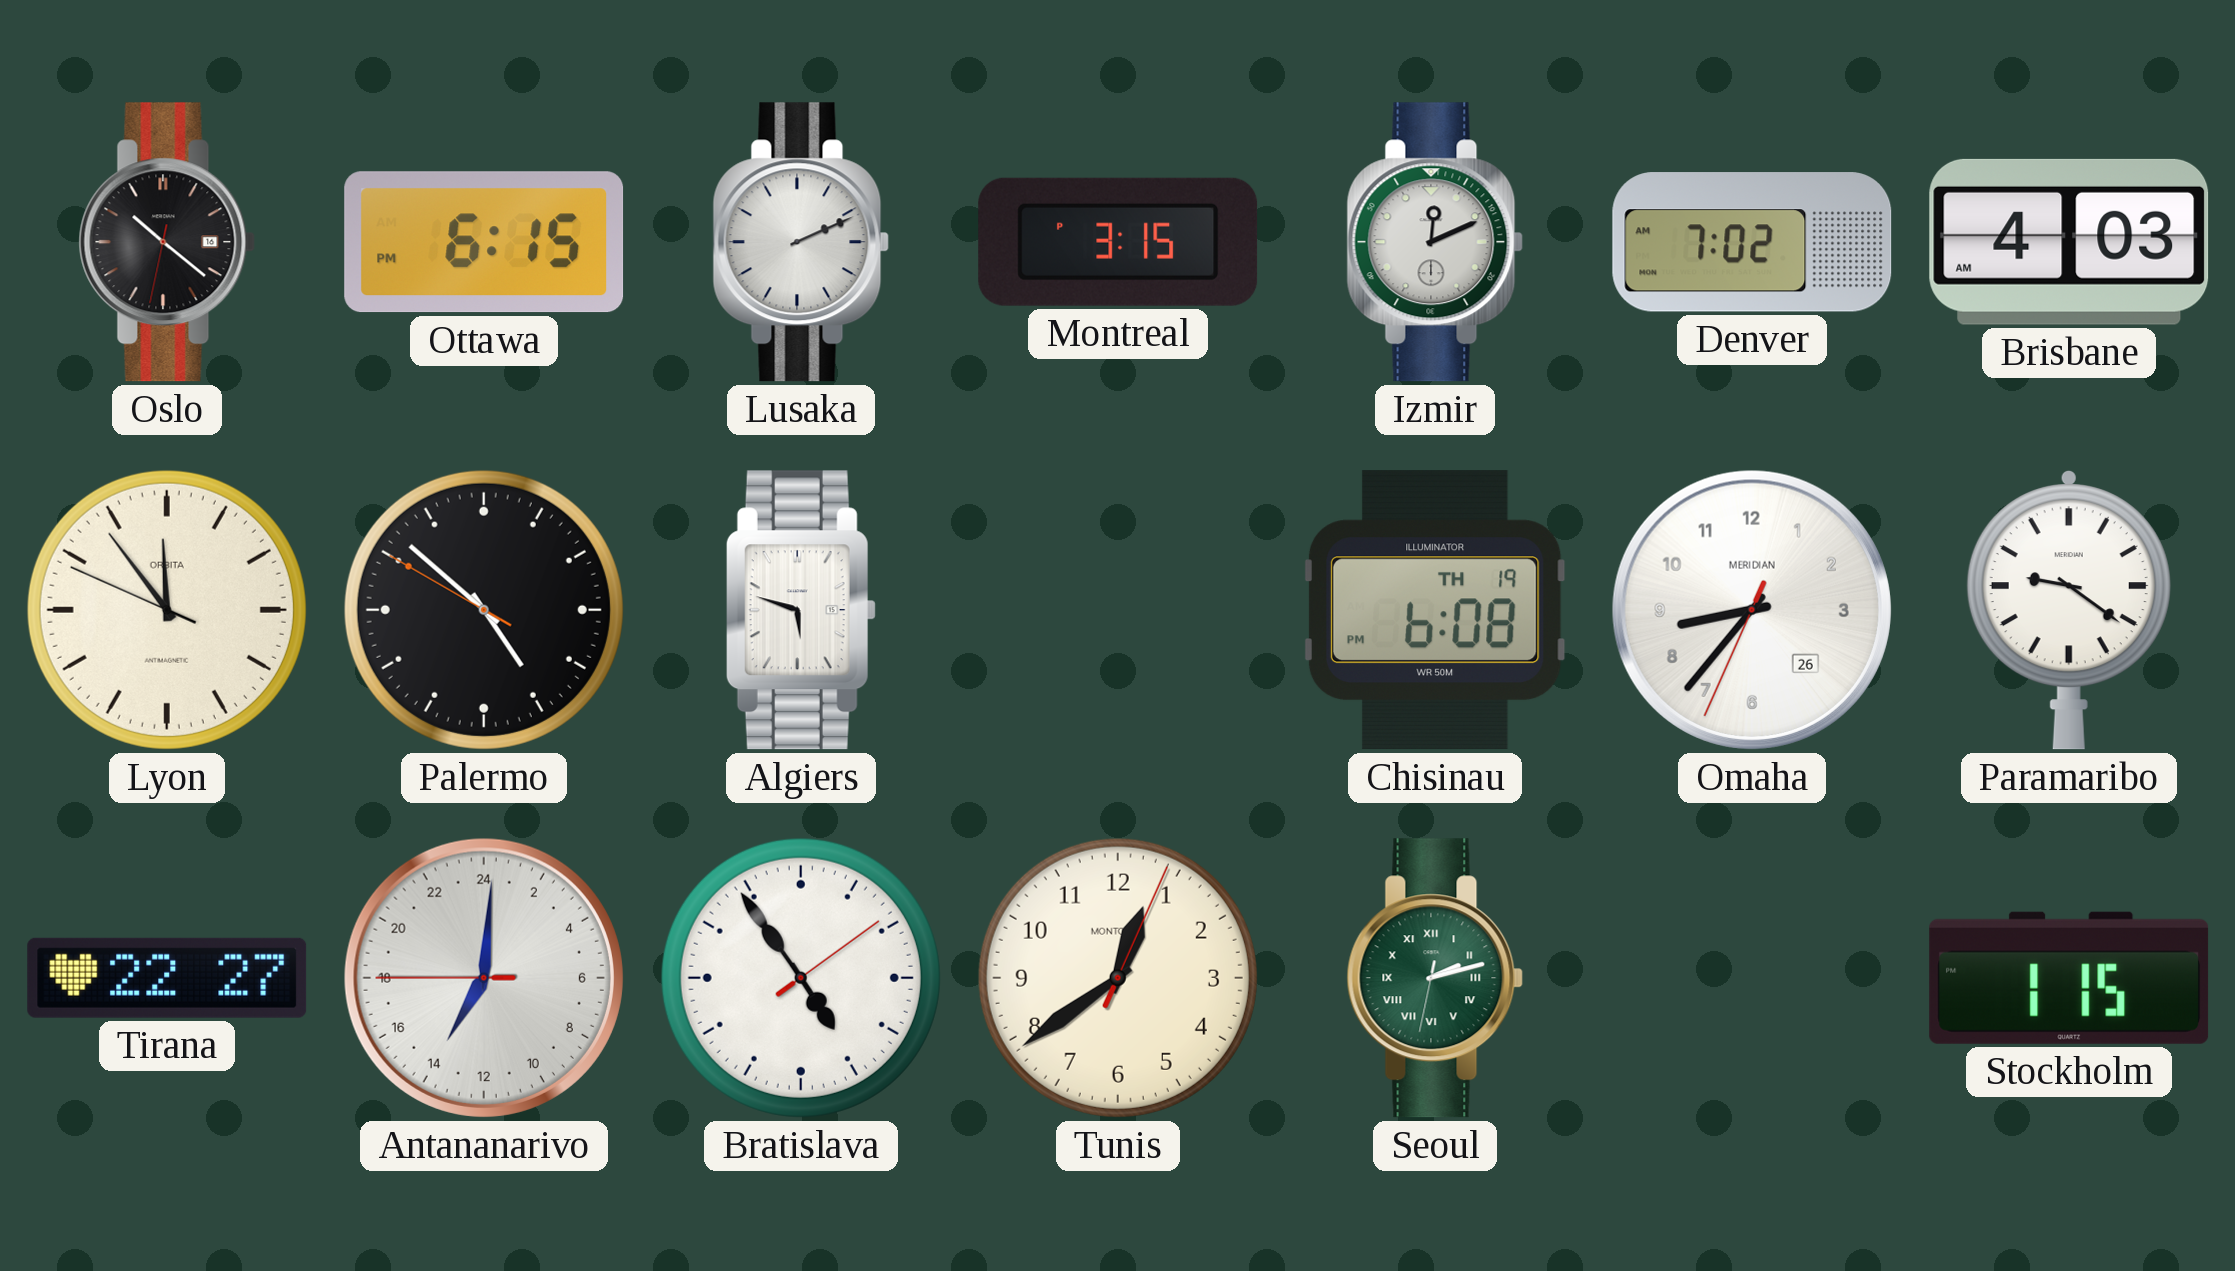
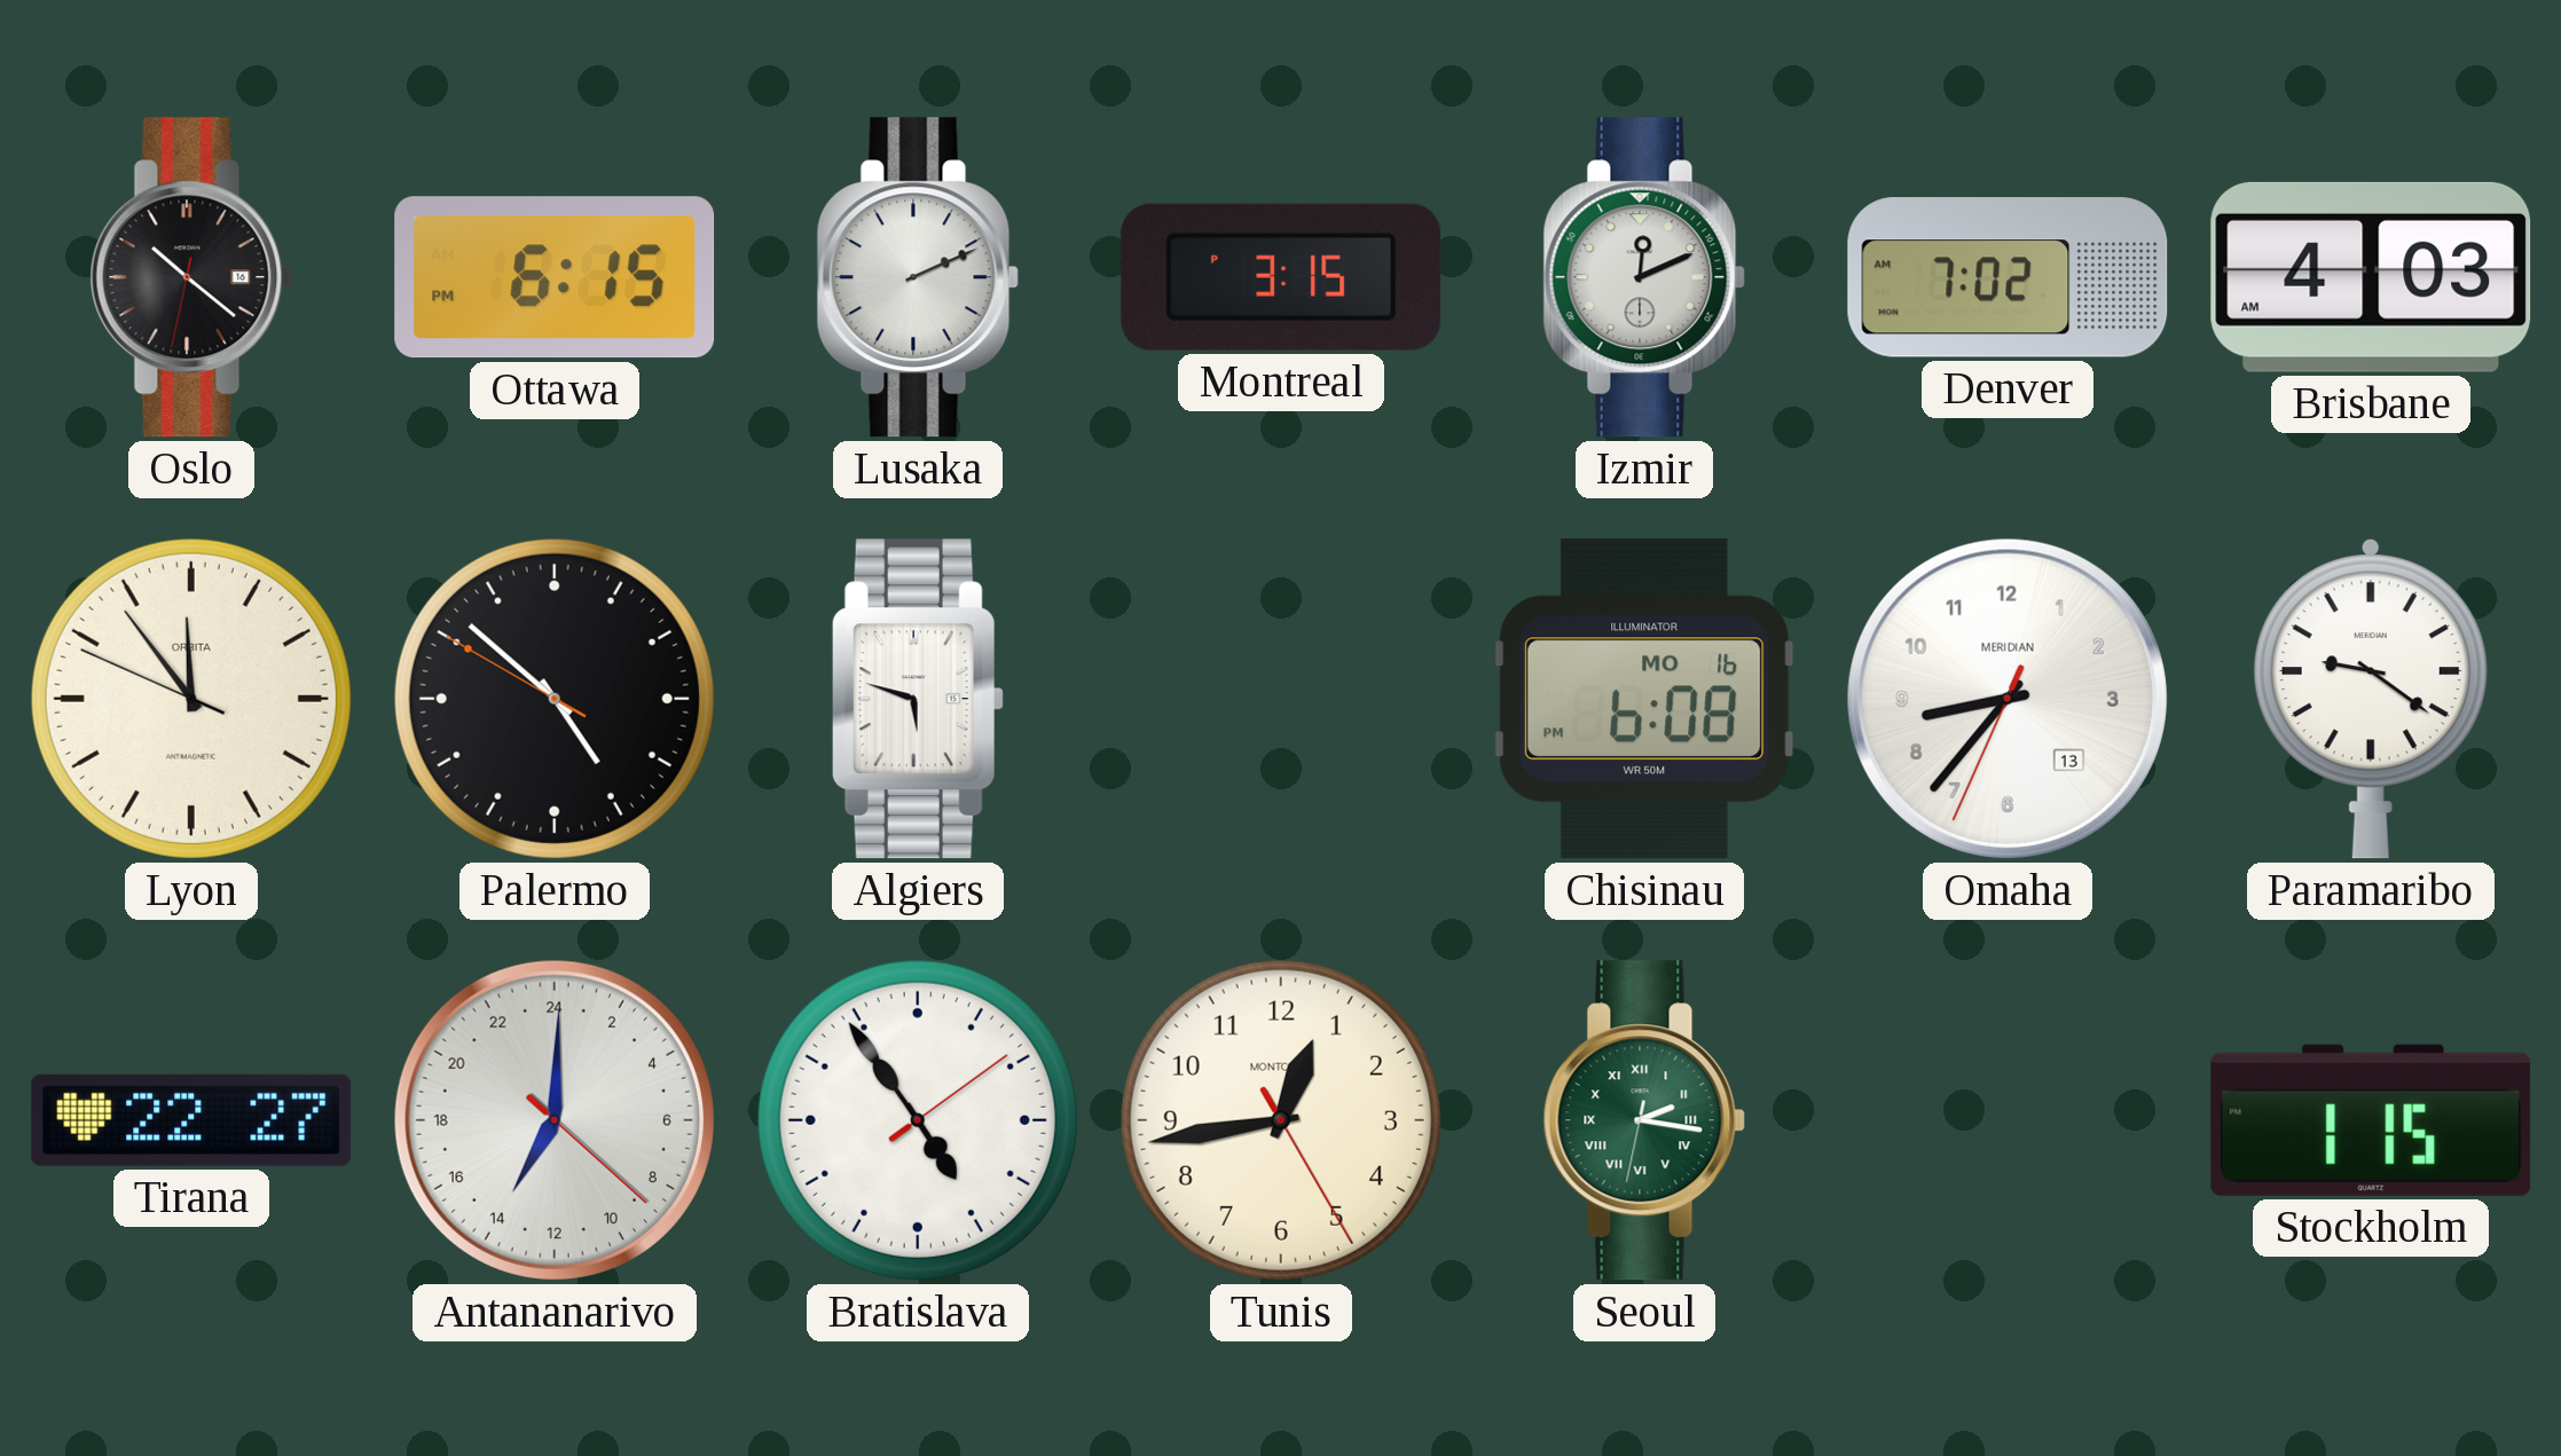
Chisinau date: TH 19 -> MO 16 (1644, 699)
Omaha date: 26 -> 13 (2008, 699)
Antananarivo: 14:00:45 -> 14:00:22 (555, 1120)
Tunis: 12:39 -> 12:43 (1281, 1120)
Seoul: 2:12 -> 2:16 (1644, 1120)
